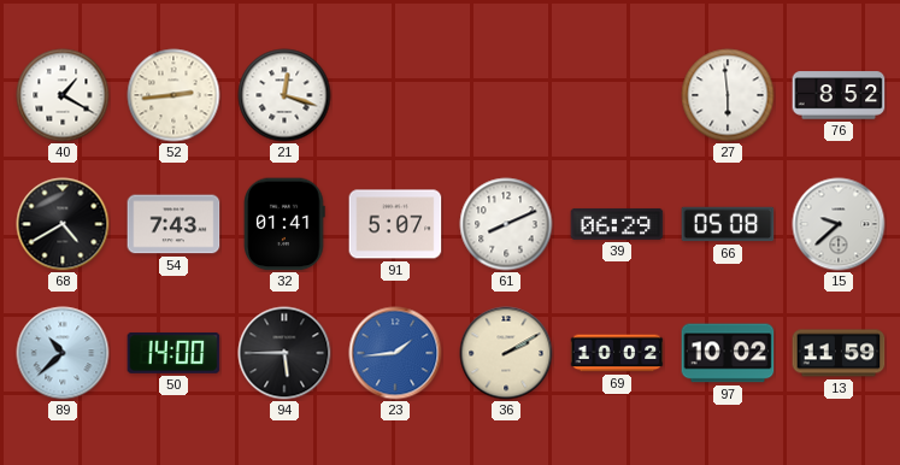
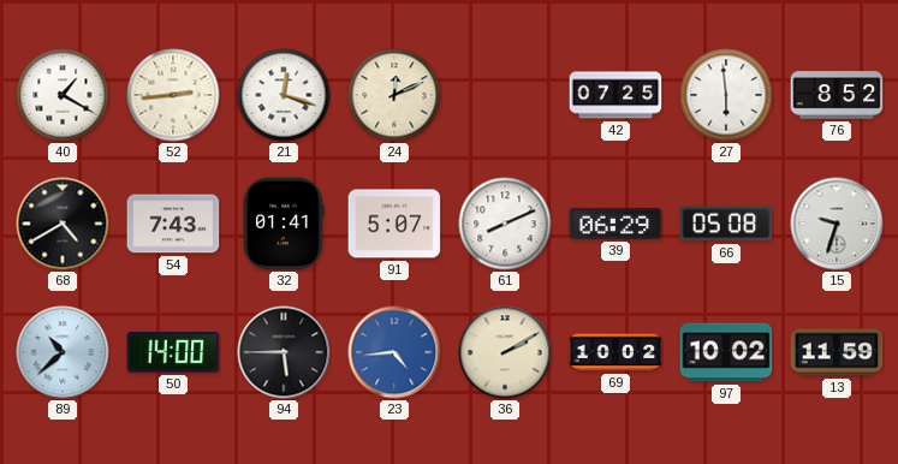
24: none -> 12:11 (394, 95)
42: none -> 07:25 (615, 95)
15: 9:38 -> 9:33 (837, 224)
23: 1:44 -> 4:44 (394, 352)
